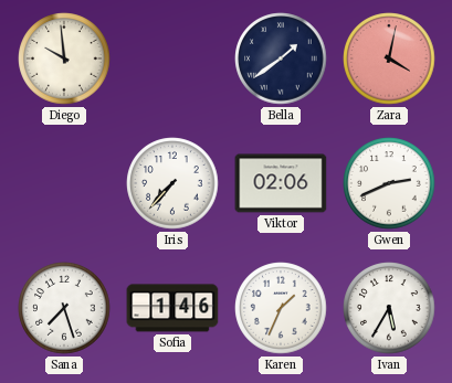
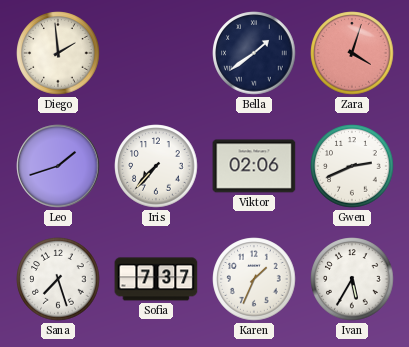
Diego: 9:59 -> 1:59 (58, 53)
Zara: 4:02 -> 4:03 (352, 53)
Leo: none -> 1:42 (58, 166)
Sofia: 1:46 -> 7:37 (156, 279)
